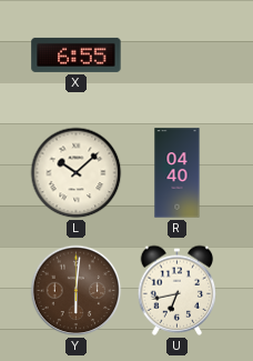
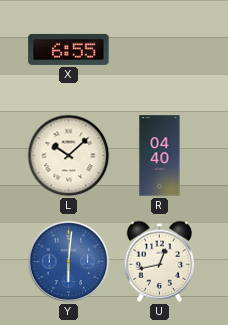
Y dial: brown -> blue (69, 262)
U: 6:43 -> 12:43 (160, 261)
